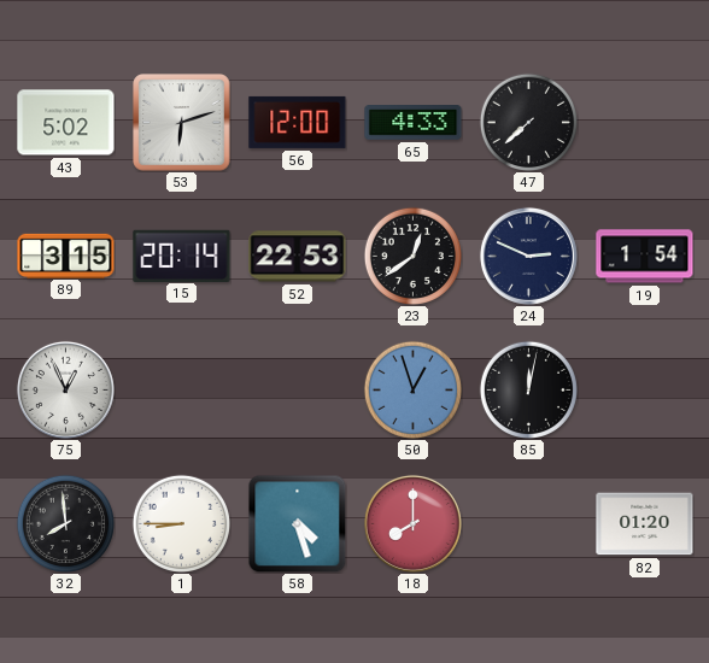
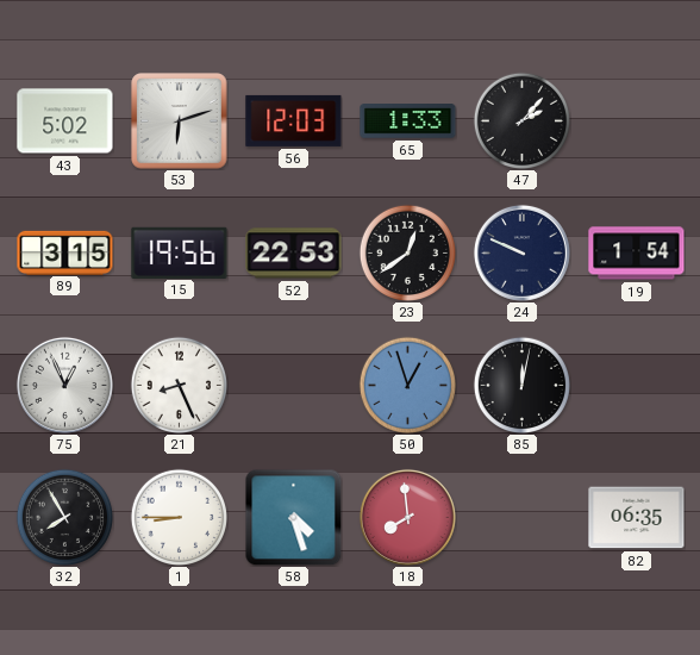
56: 12:00 -> 12:03 (294, 120)
65: 4:33 -> 1:33 (408, 121)
47: 7:38 -> 2:07 (521, 120)
15: 20:14 -> 19:56 (180, 252)
24: 2:49 -> 9:49 (521, 252)
21: none -> 8:26 (179, 385)
32: 7:59 -> 7:55 (64, 517)
18: 8:00 -> 7:59 (407, 517)
82: 01:20 -> 06:35 (637, 518)
